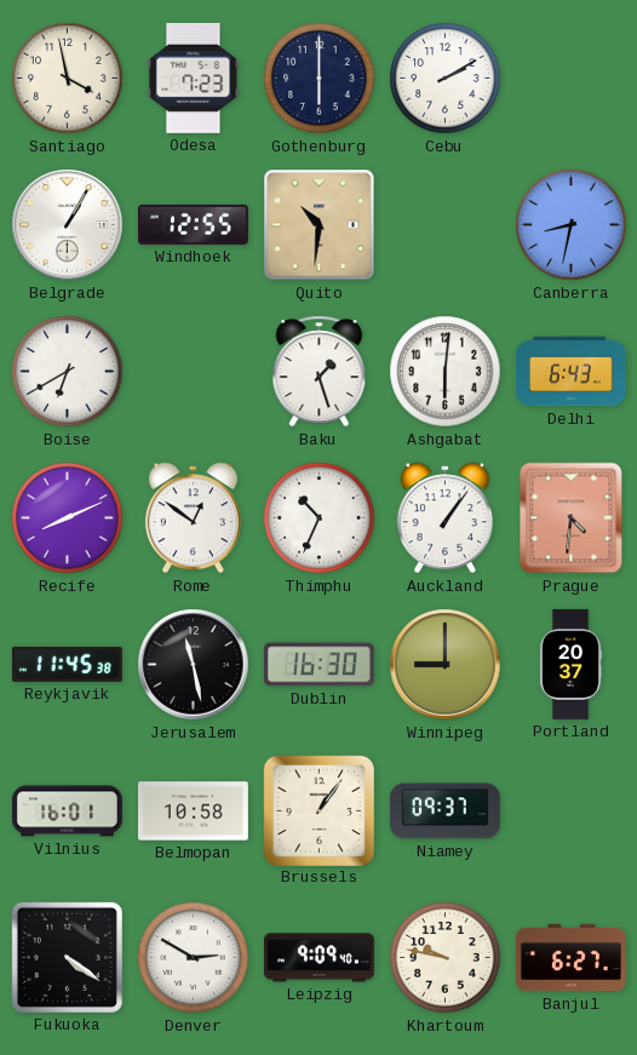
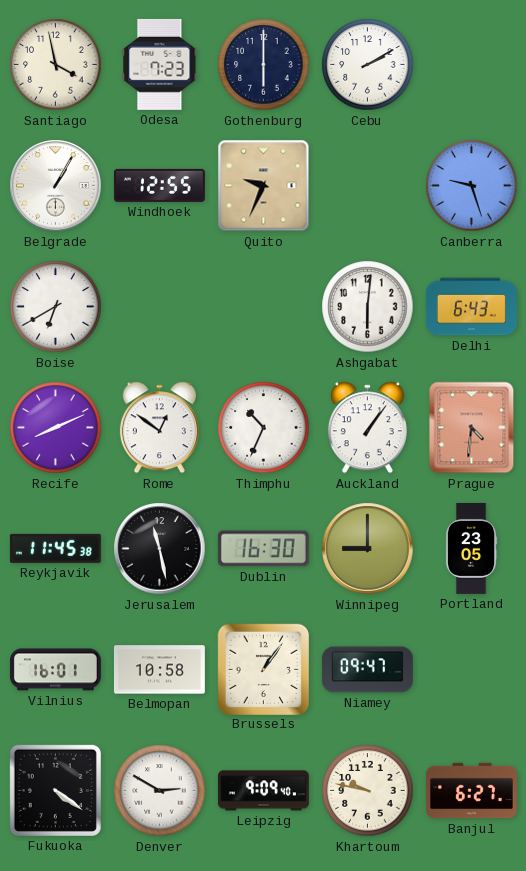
Quito: 10:31 -> 9:34 (264, 186)
Canberra: 8:32 -> 9:27 (472, 186)
Baku: 1:27 -> none (320, 372)
Portland: 20:37 -> 23:05 (471, 548)
Niamey: 09:37 -> 09:47 (367, 670)
